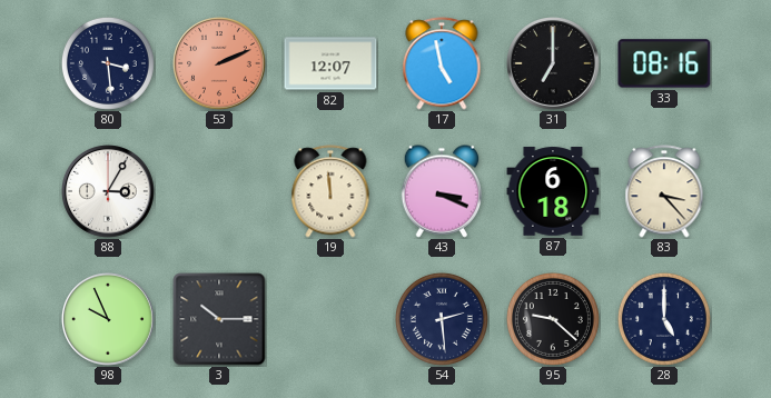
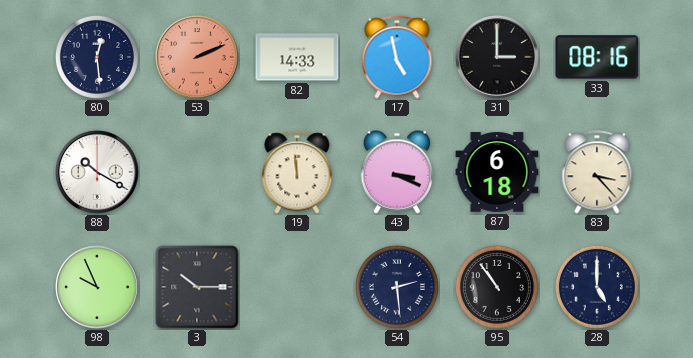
80: 3:29 -> 12:29 (97, 57)
82: 12:07 -> 14:33 (297, 57)
31: 7:00 -> 3:00 (498, 58)
88: 3:05 -> 10:20 (98, 173)
95: 9:22 -> 10:54 (497, 287)
